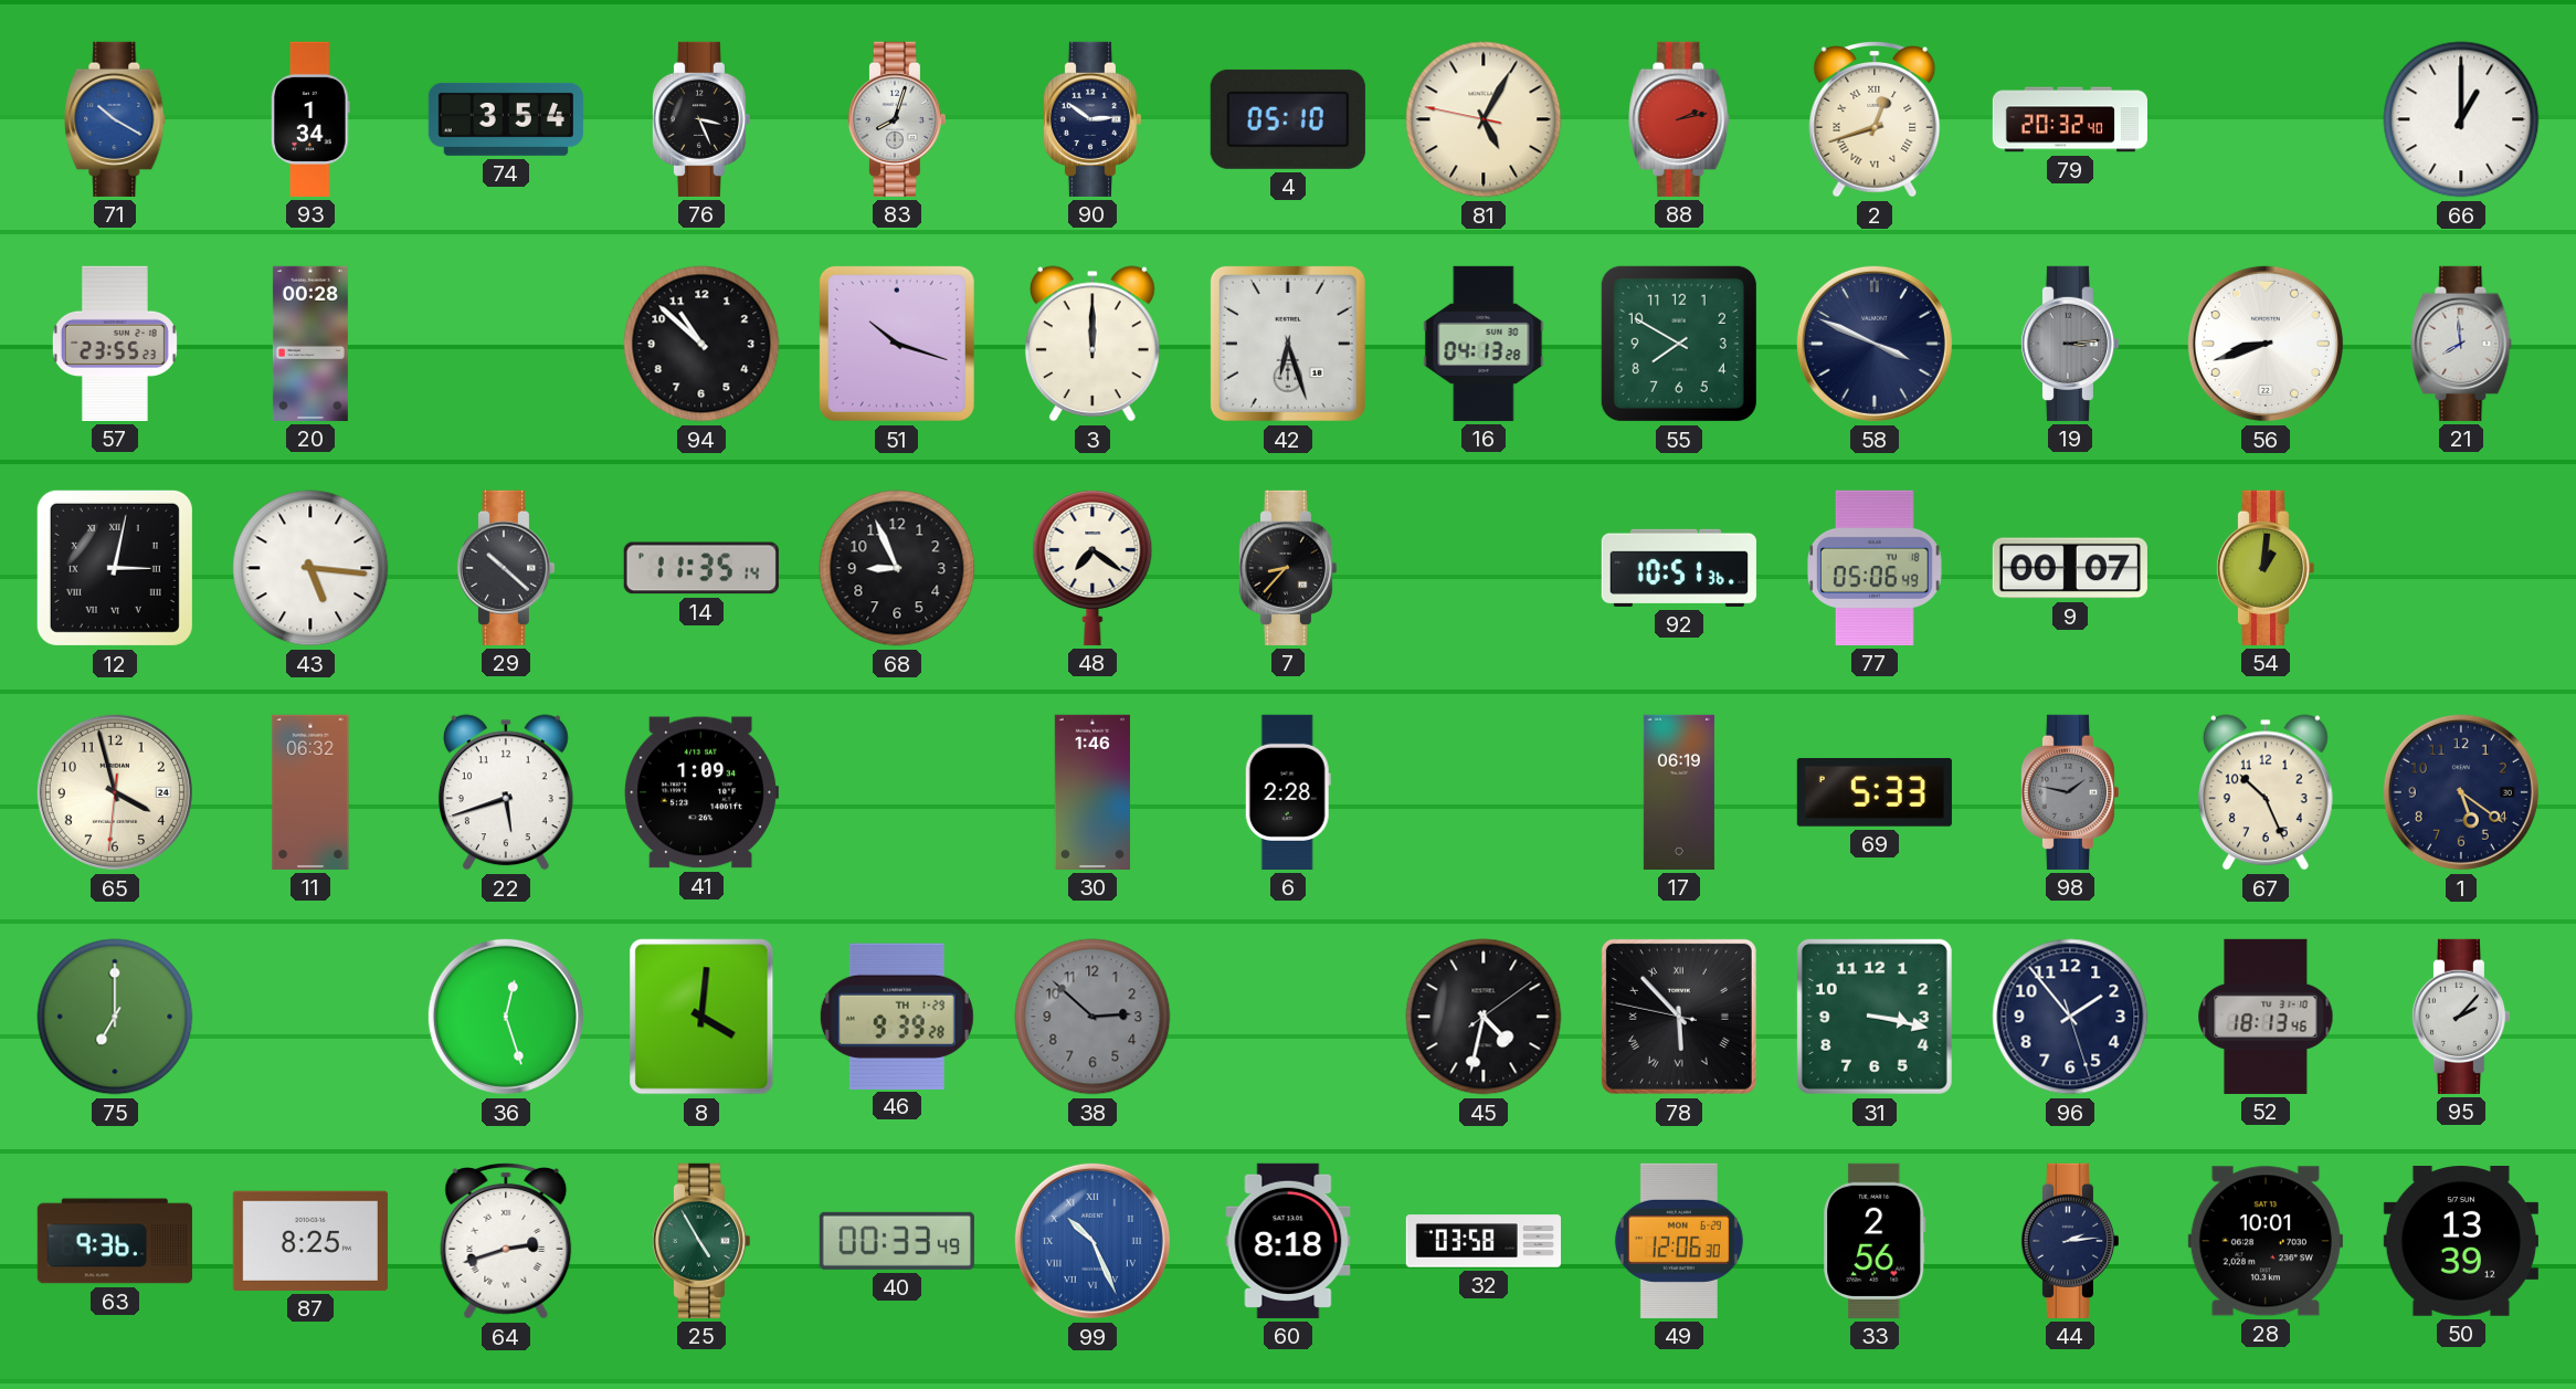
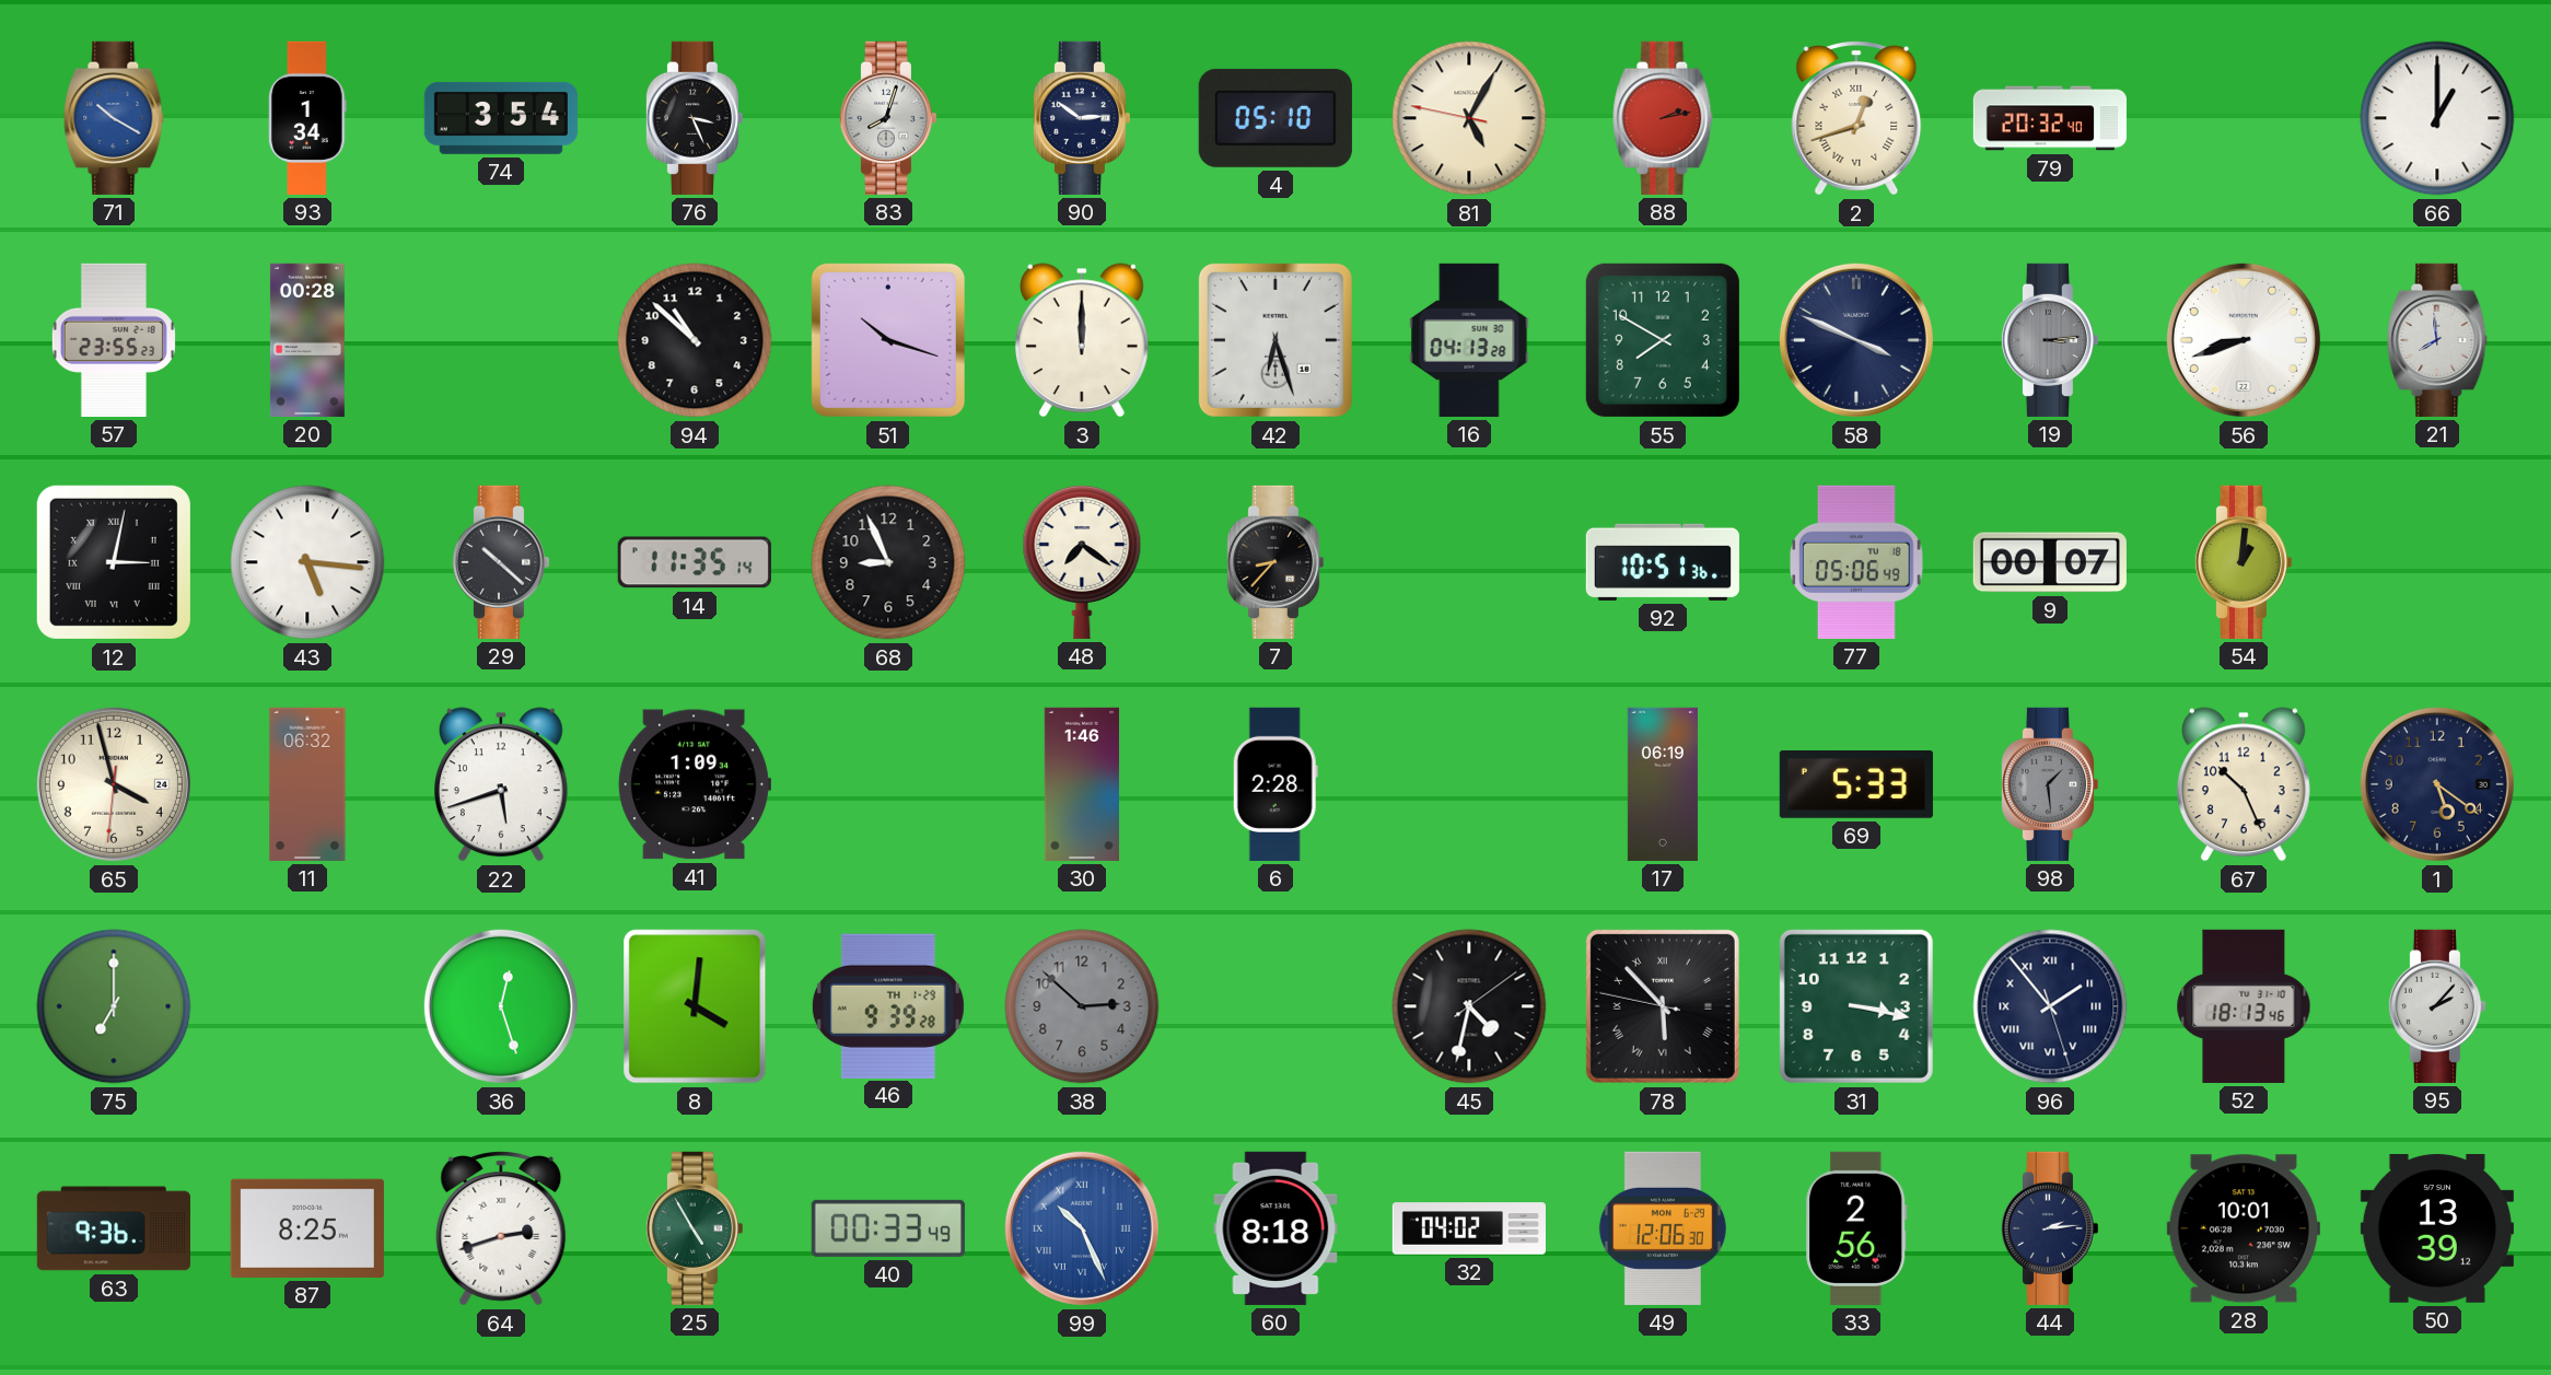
98: 1:47 -> 1:29 (2049, 784)
96 numerals: Arabic -> Roman (2050, 1006)
32: 03:58 -> 04:02 (1468, 1228)
